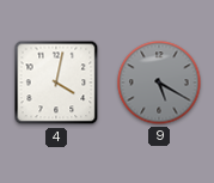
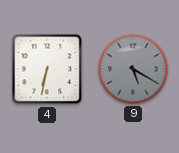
4: 4:02 -> 6:32 (47, 69)
